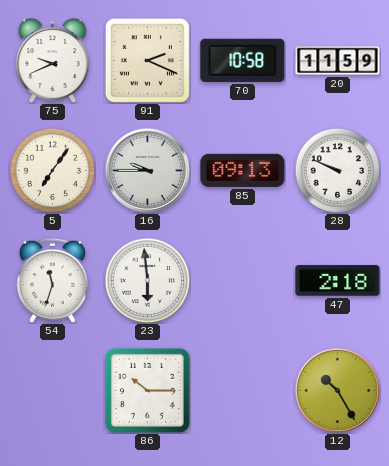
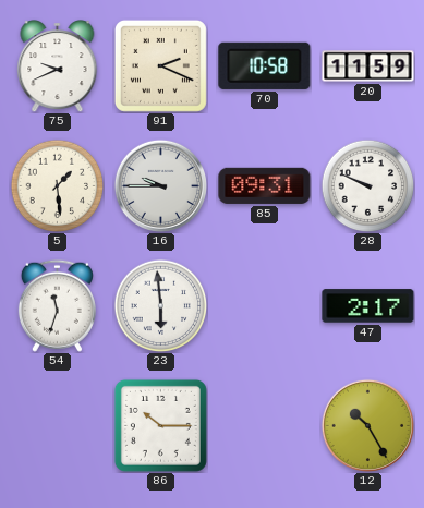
5: 7:06 -> 1:29 (57, 185)
85: 09:13 -> 09:31 (265, 185)
47: 2:18 -> 2:17 (368, 306)
